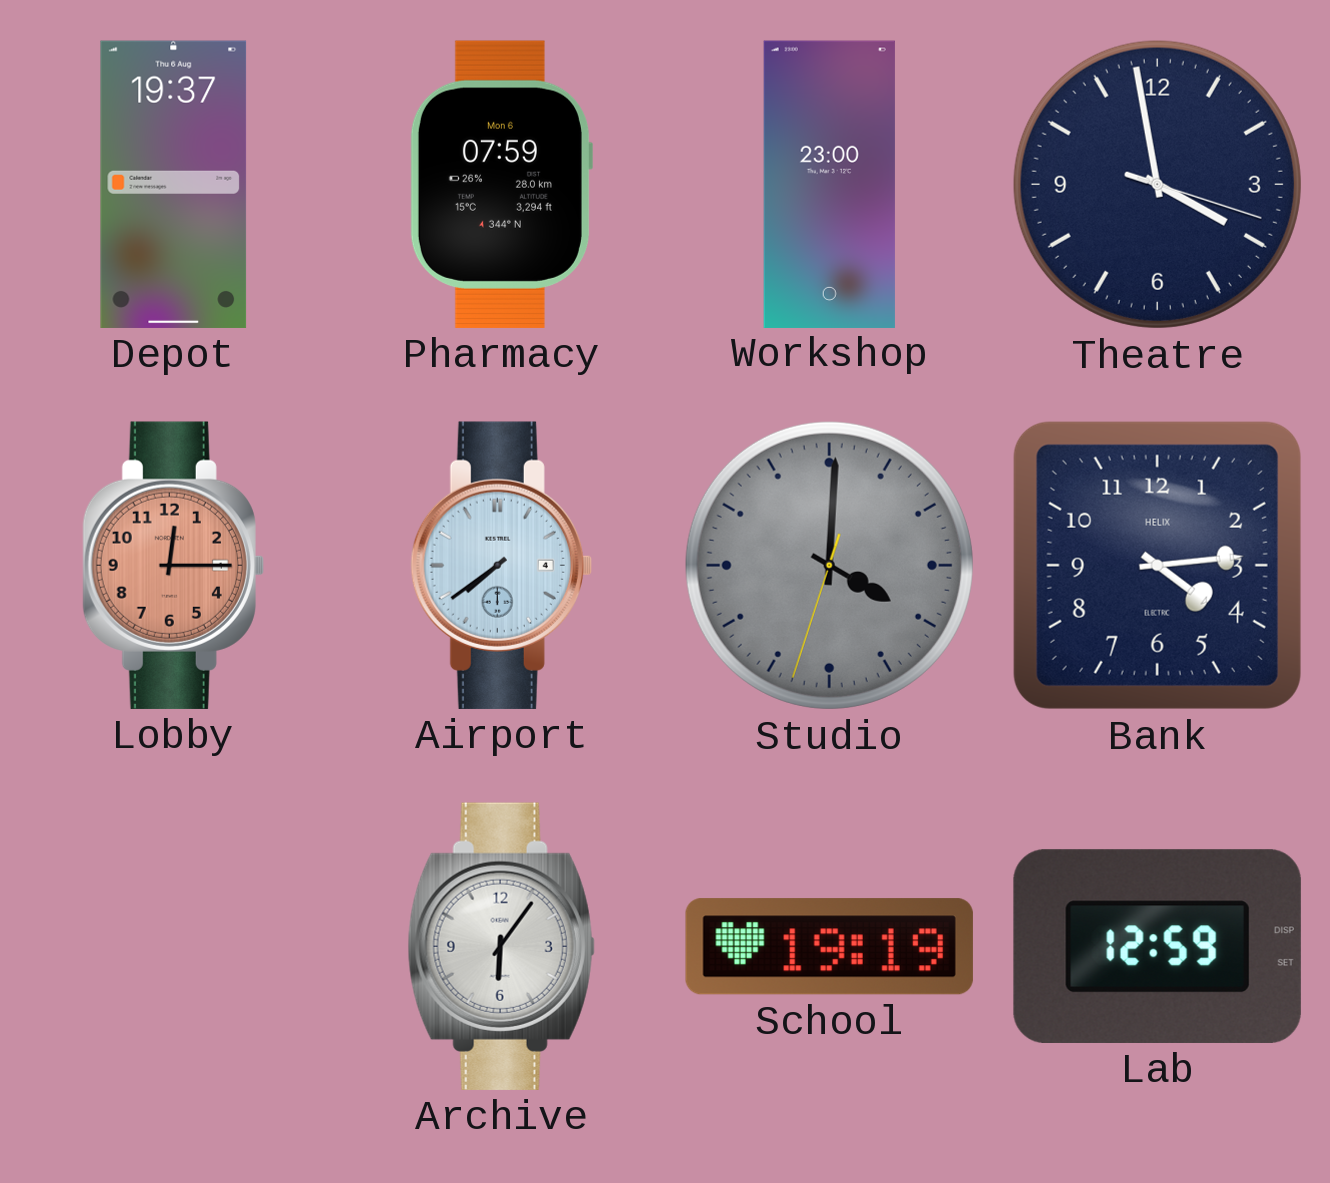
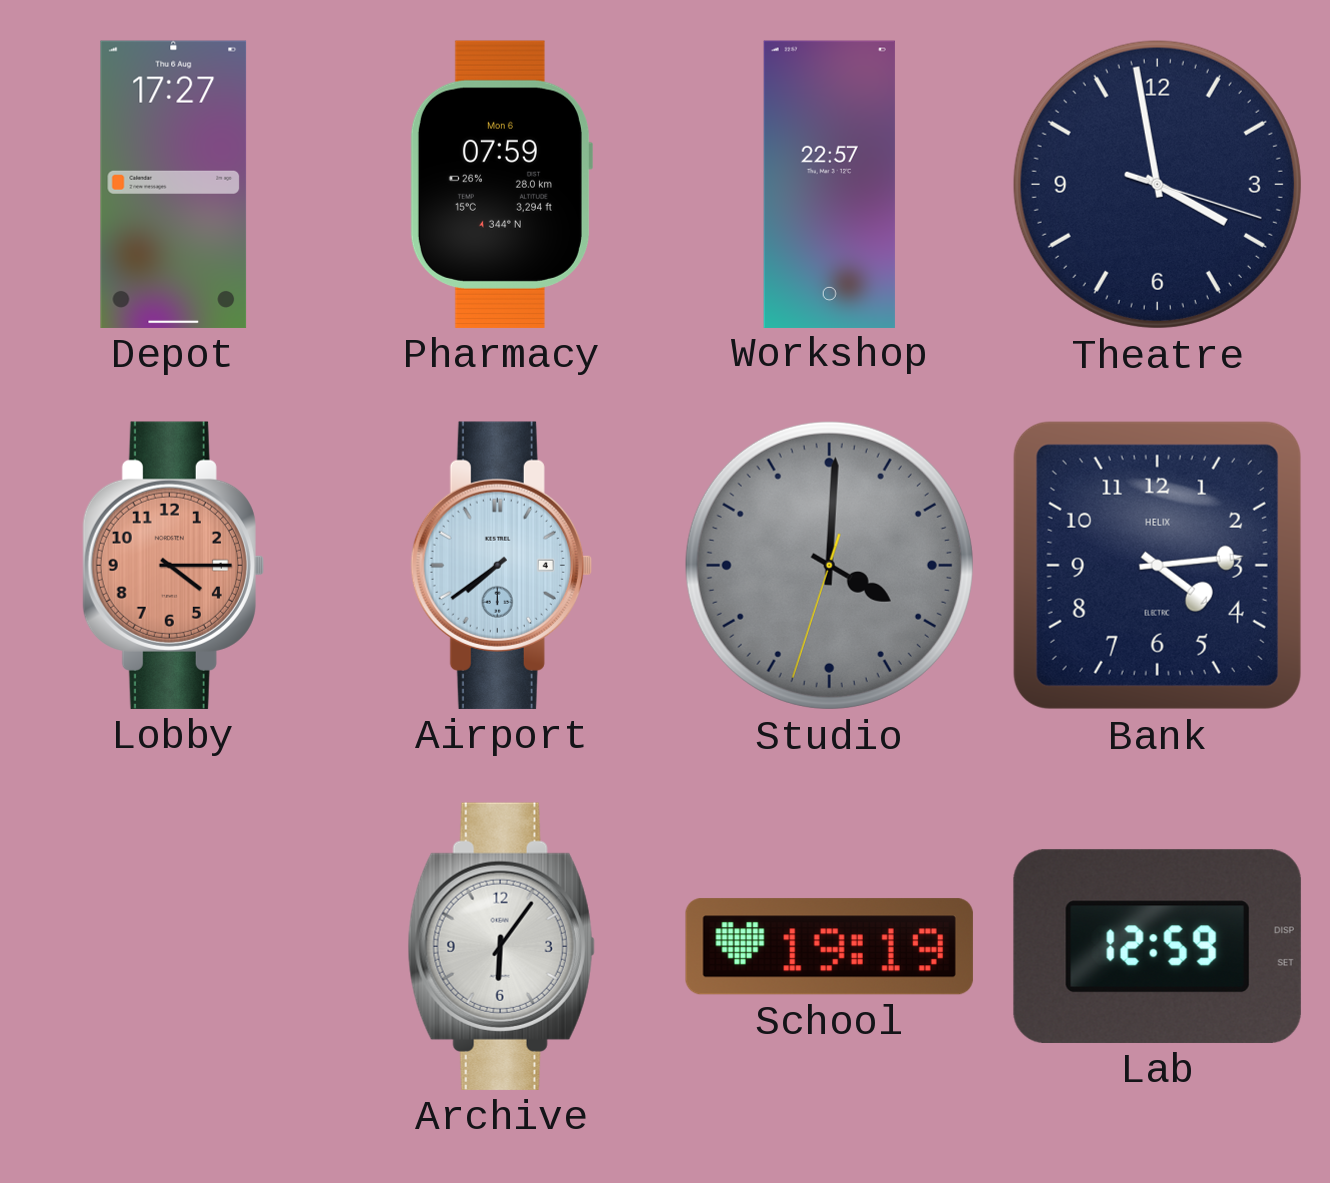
Depot: 19:37 -> 17:27 (174, 184)
Workshop: 23:00 -> 22:57 (829, 184)
Lobby: 12:15 -> 4:15 (173, 565)
